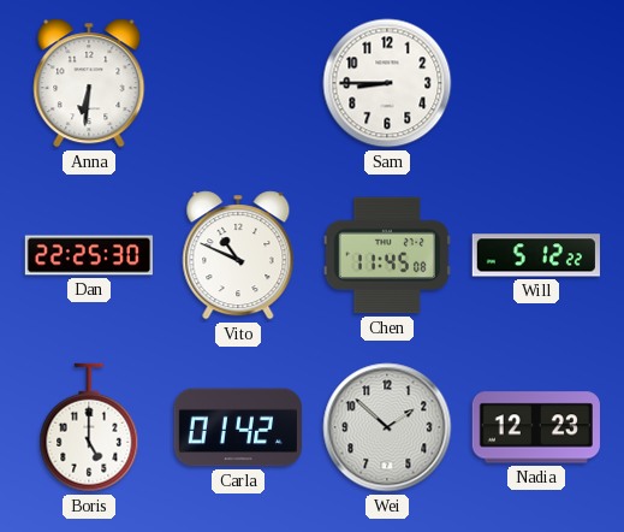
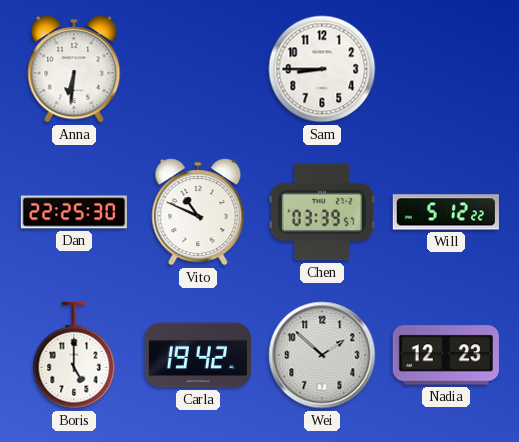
Chen: 11:45 -> 03:39 (322, 212)
Carla: 01:42 -> 19:42 (198, 355)
